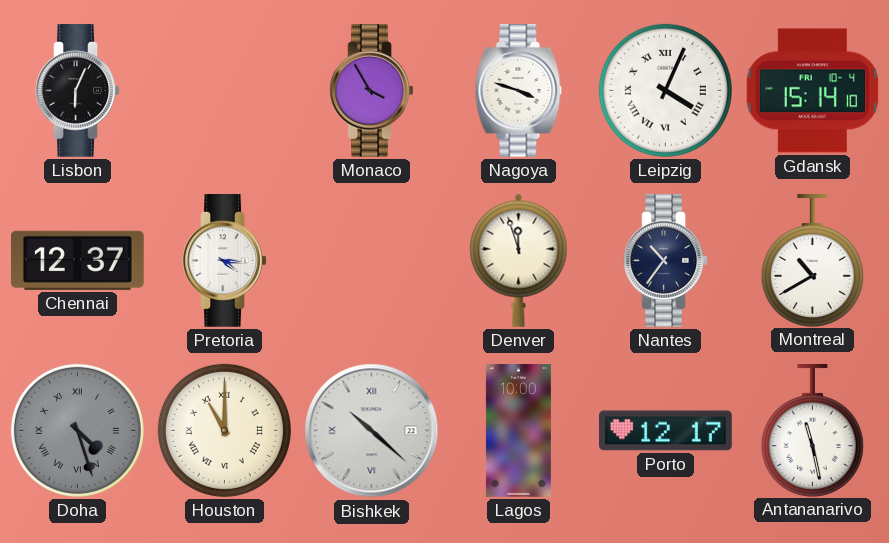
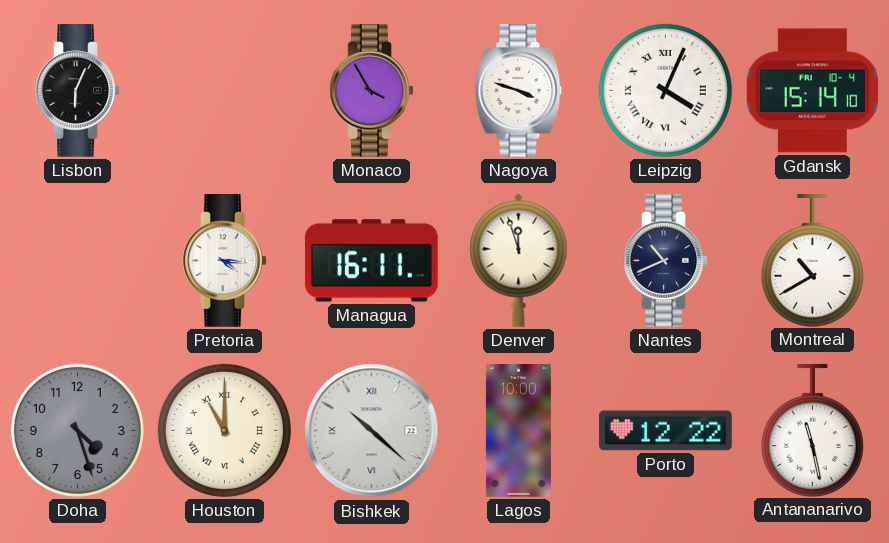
Chennai: 12:37 -> none (77, 260)
Managua: none -> 16:11 (371, 261)
Nantes: 10:36 -> 10:41 (666, 261)
Doha numerals: Roman -> Arabic (77, 430)
Porto: 12:17 -> 12:22 (666, 431)
